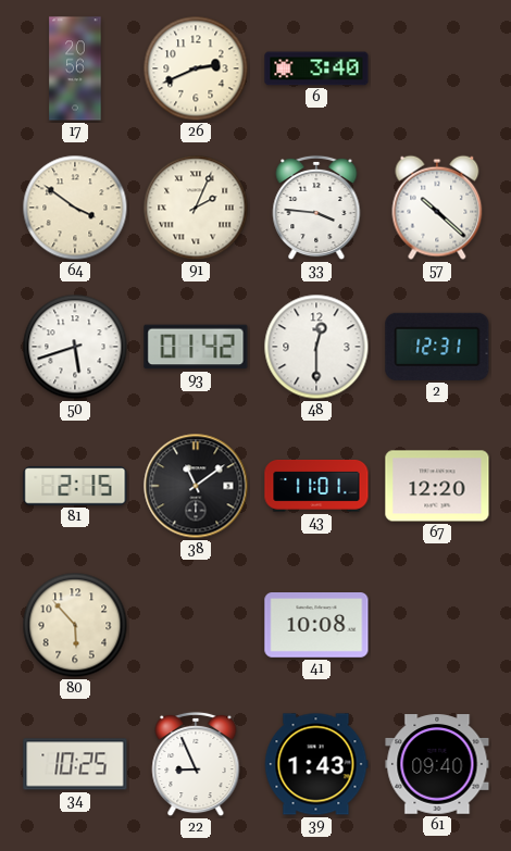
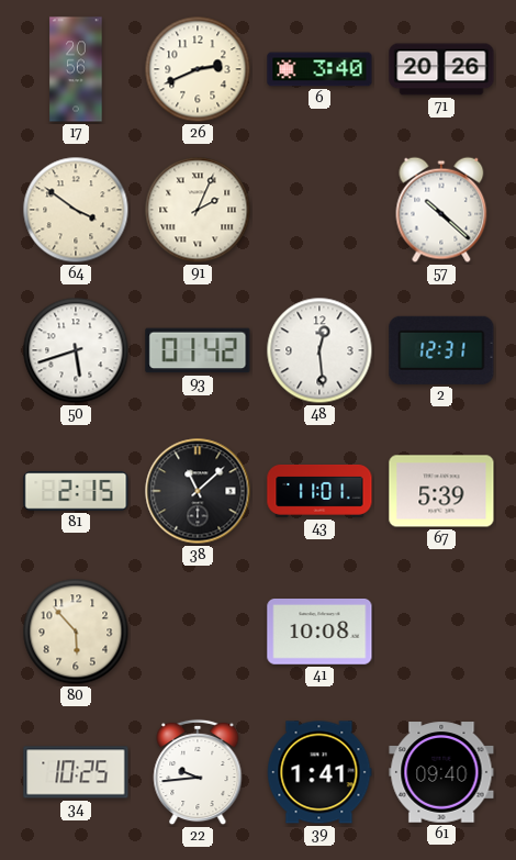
71: none -> 20:26 (441, 69)
33: 3:46 -> none (316, 208)
48: 12:30 -> 12:29 (319, 350)
38: 11:09 -> 11:08 (198, 491)
67: 12:20 -> 5:39 (441, 491)
22: 8:56 -> 9:44 (198, 772)
39: 1:43 -> 1:41 (319, 772)
